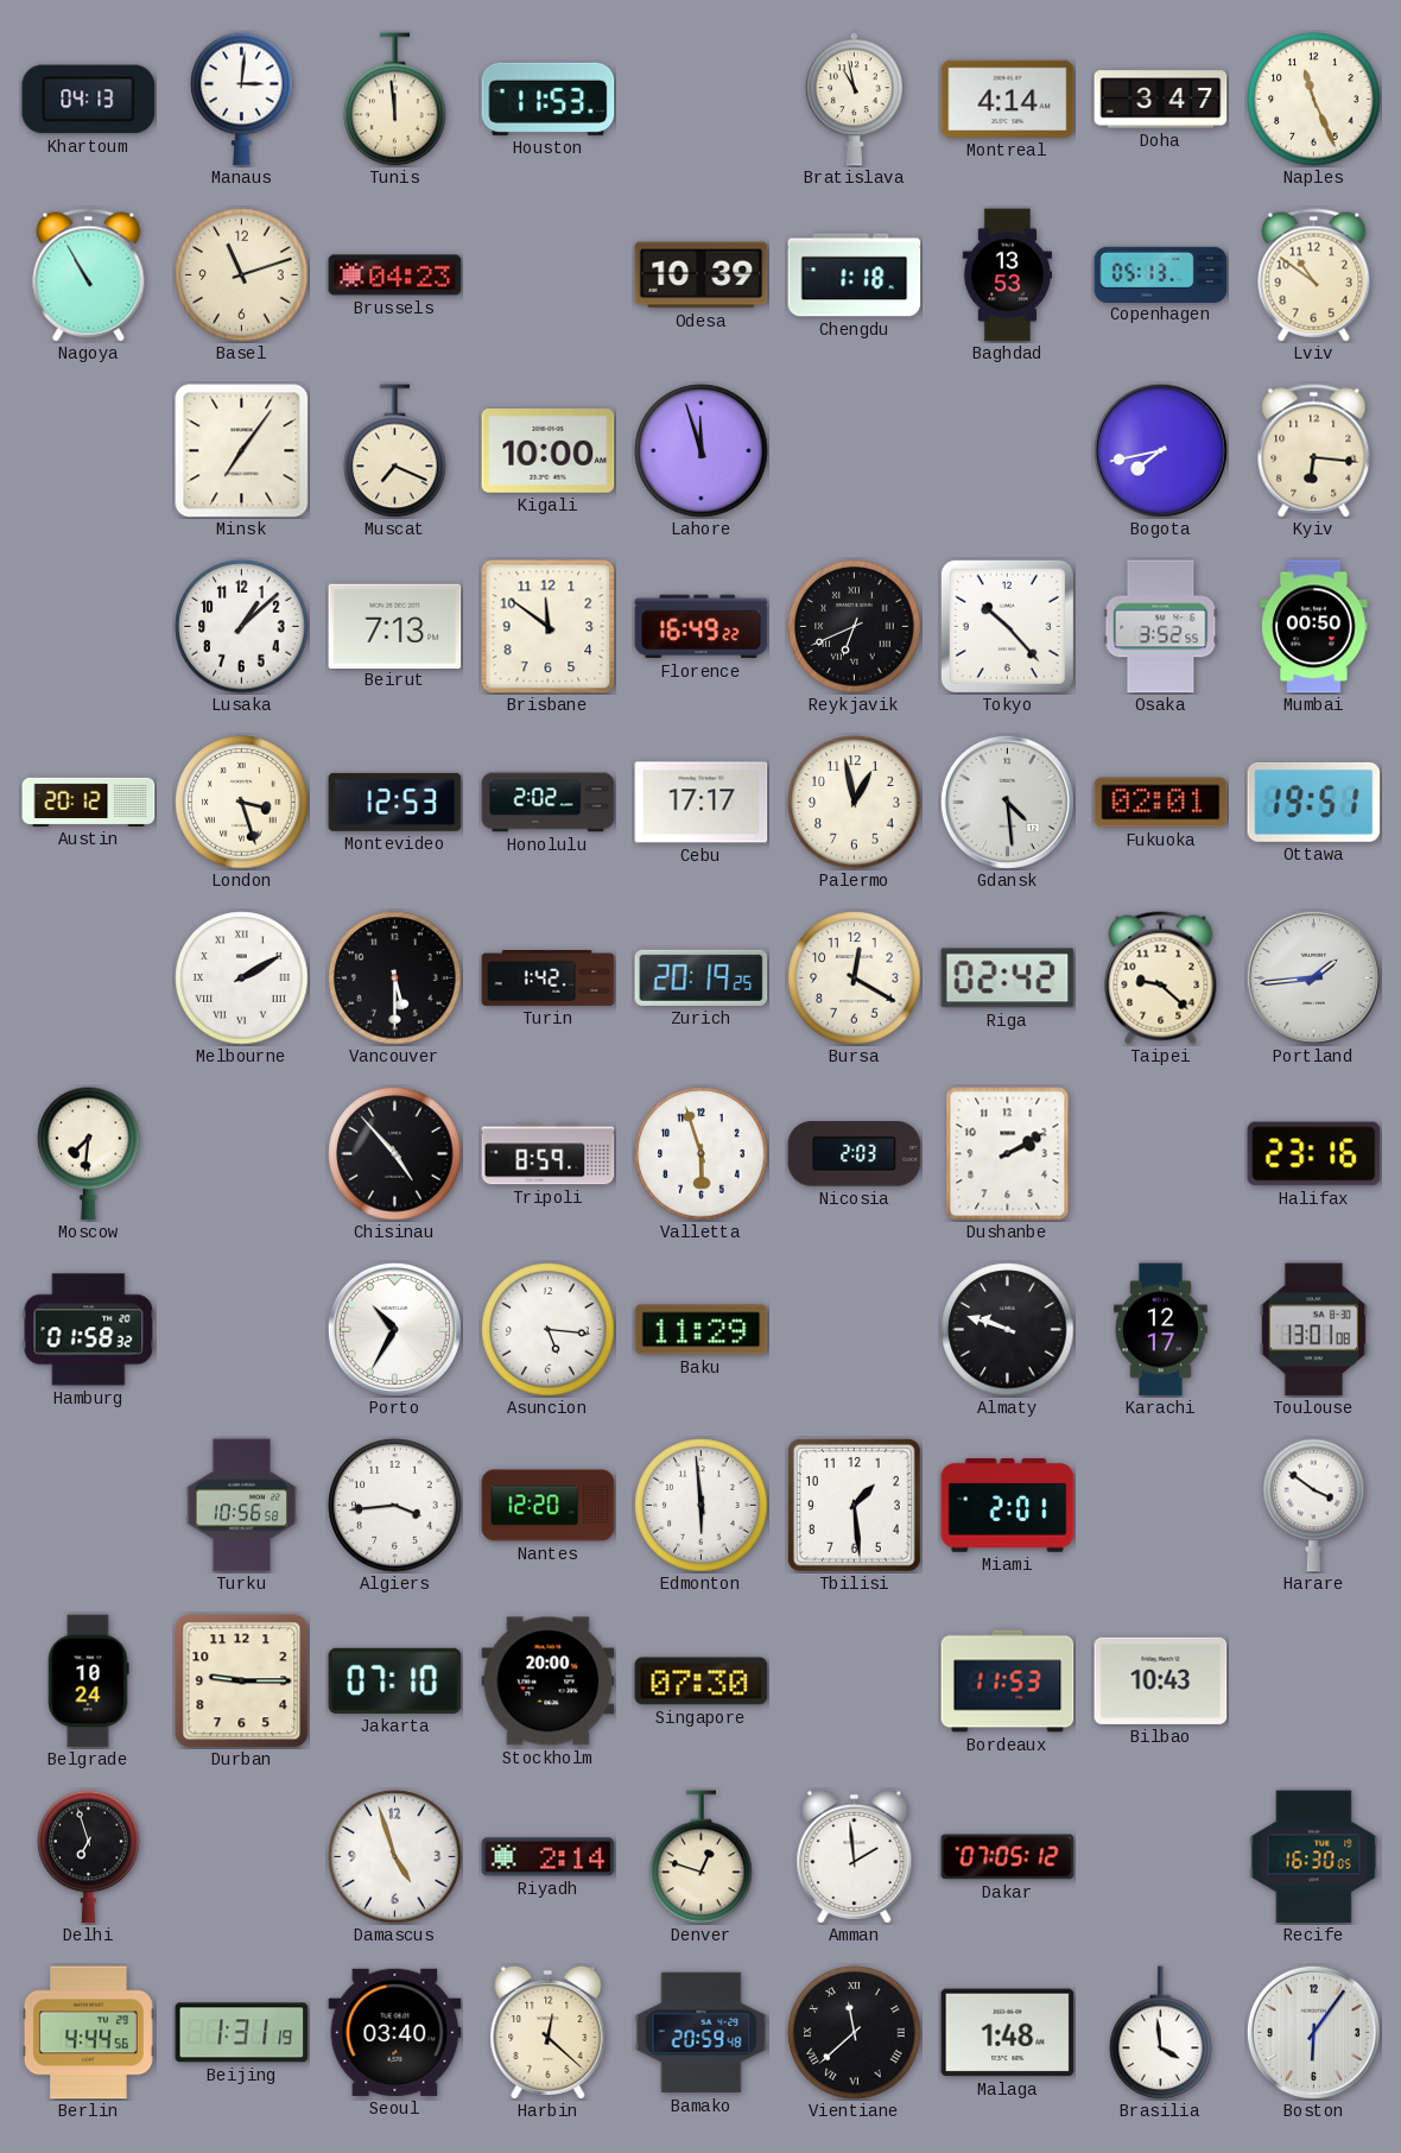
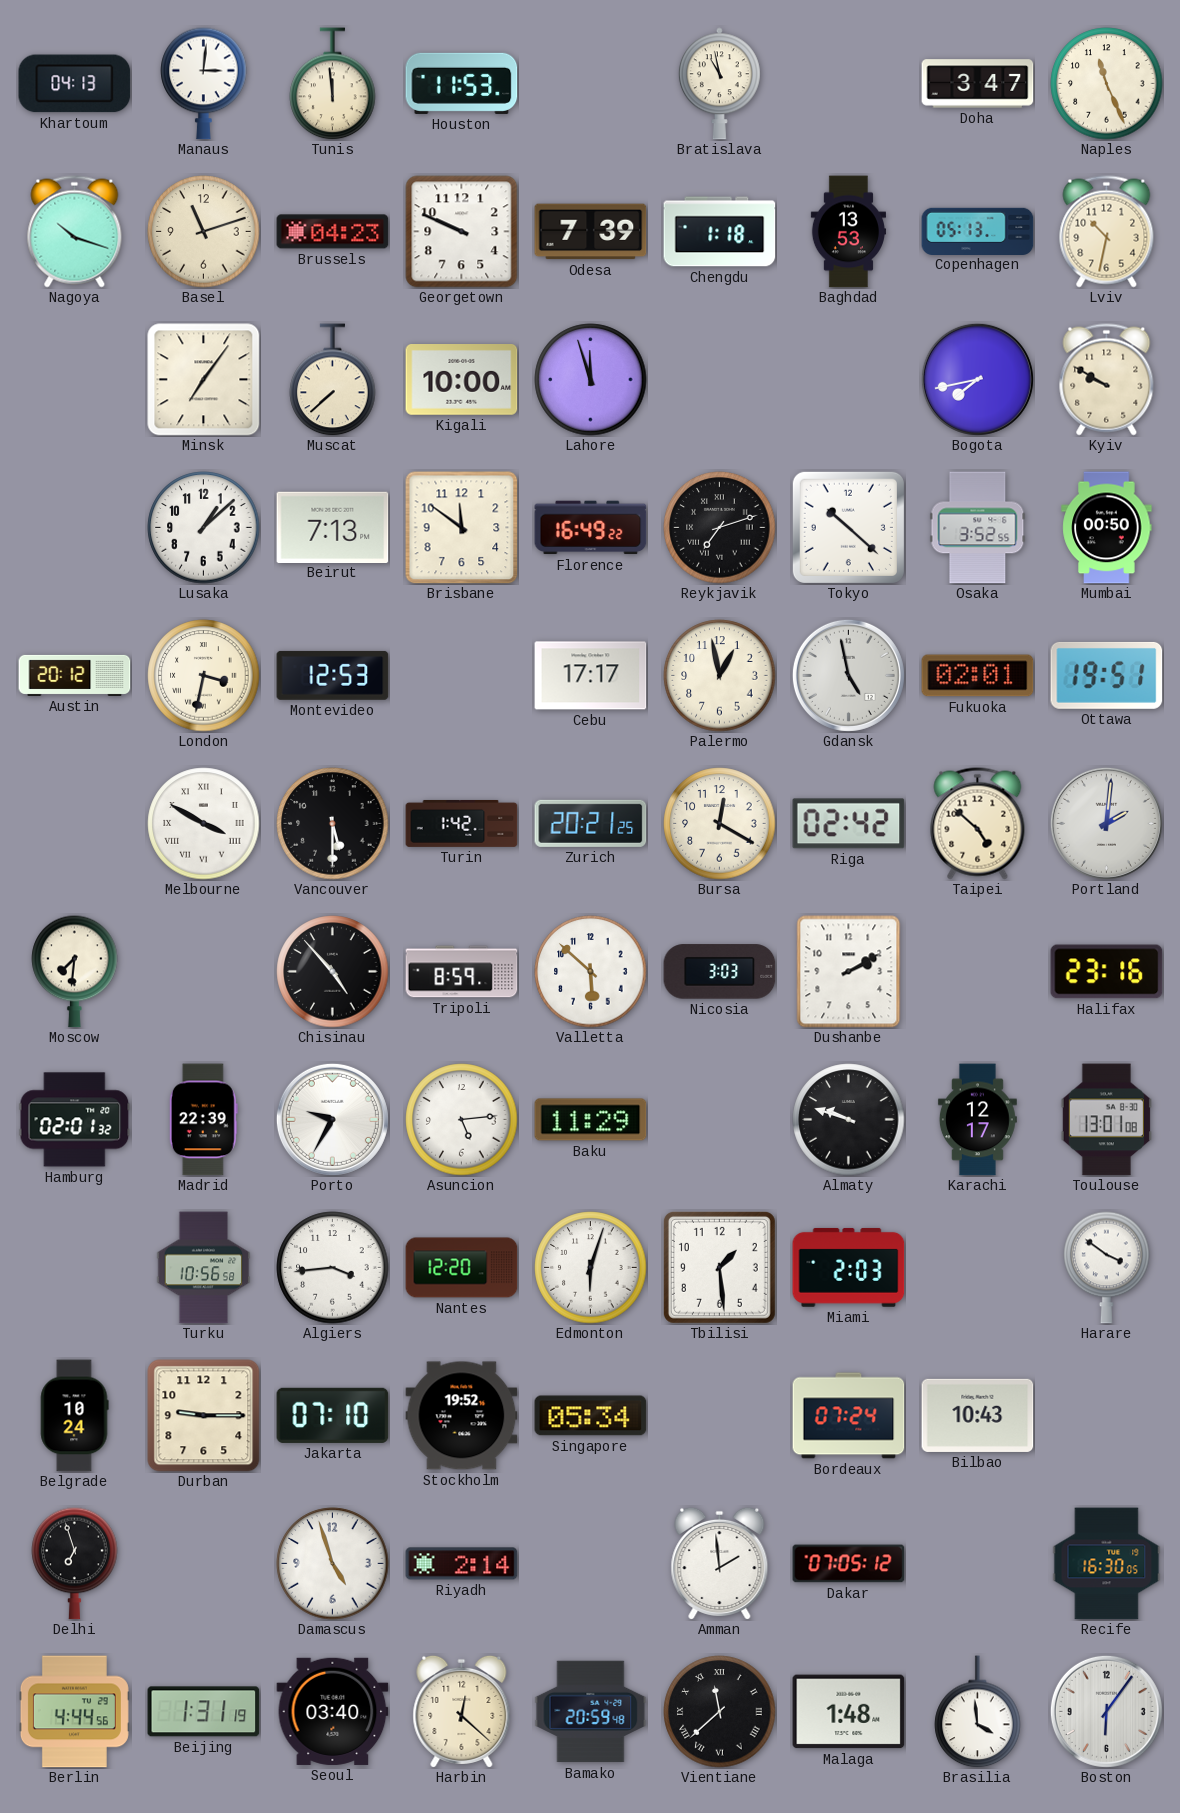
Montreal: 4:14 -> none (1008, 99)
Nagoya: 10:55 -> 10:18 (75, 232)
Georgetown: none -> 9:49 (462, 232)
Odesa: 10:39 -> 7:39 (591, 232)
Lviv: 10:51 -> 10:32 (1107, 232)
Muscat: 7:19 -> 7:38 (333, 380)
Kyiv: 6:16 -> 9:50 (1107, 380)
Reykjavik: 6:41 -> 7:12 (720, 528)
Tokyo: 10:23 -> 10:22 (848, 527)
London: 3:27 -> 3:32 (204, 676)
Honolulu: 2:02 -> none (549, 803)
Gdansk: 4:29 -> 4:58 (848, 675)
Melbourne: 2:10 -> 3:50 (204, 824)
Zurich: 20:19 -> 20:21 (591, 823)
Taipei: 9:22 -> 4:52 (978, 824)
Portland: 1:44 -> 2:01 (1106, 823)
Valletta: 5:57 -> 5:52 (591, 972)
Nicosia: 2:03 -> 3:03 (720, 972)
Hamburg: 01:58 -> 02:01 (75, 1120)
Madrid: none -> 22:39 (203, 1120)
Porto: 10:35 -> 9:35 (332, 1119)
Asuncion: 5:16 -> 5:14 (462, 1120)
Edmonton: 5:59 -> 6:03 (591, 1268)
Miami: 2:01 -> 2:03 (849, 1267)
Stockholm: 20:00 -> 19:52 (462, 1416)
Singapore: 07:30 -> 05:34 (591, 1416)
Bordeaux: 11:53 -> 07:24 (849, 1416)
Denver: 12:48 -> none (702, 1857)
